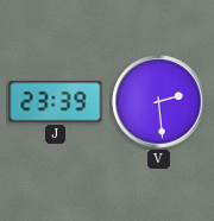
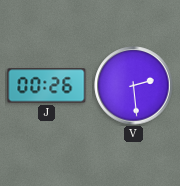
J: 23:39 -> 00:26 (47, 86)
